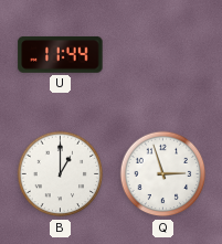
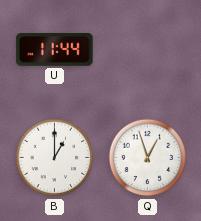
Q: 2:57 -> 12:57 (148, 158)
